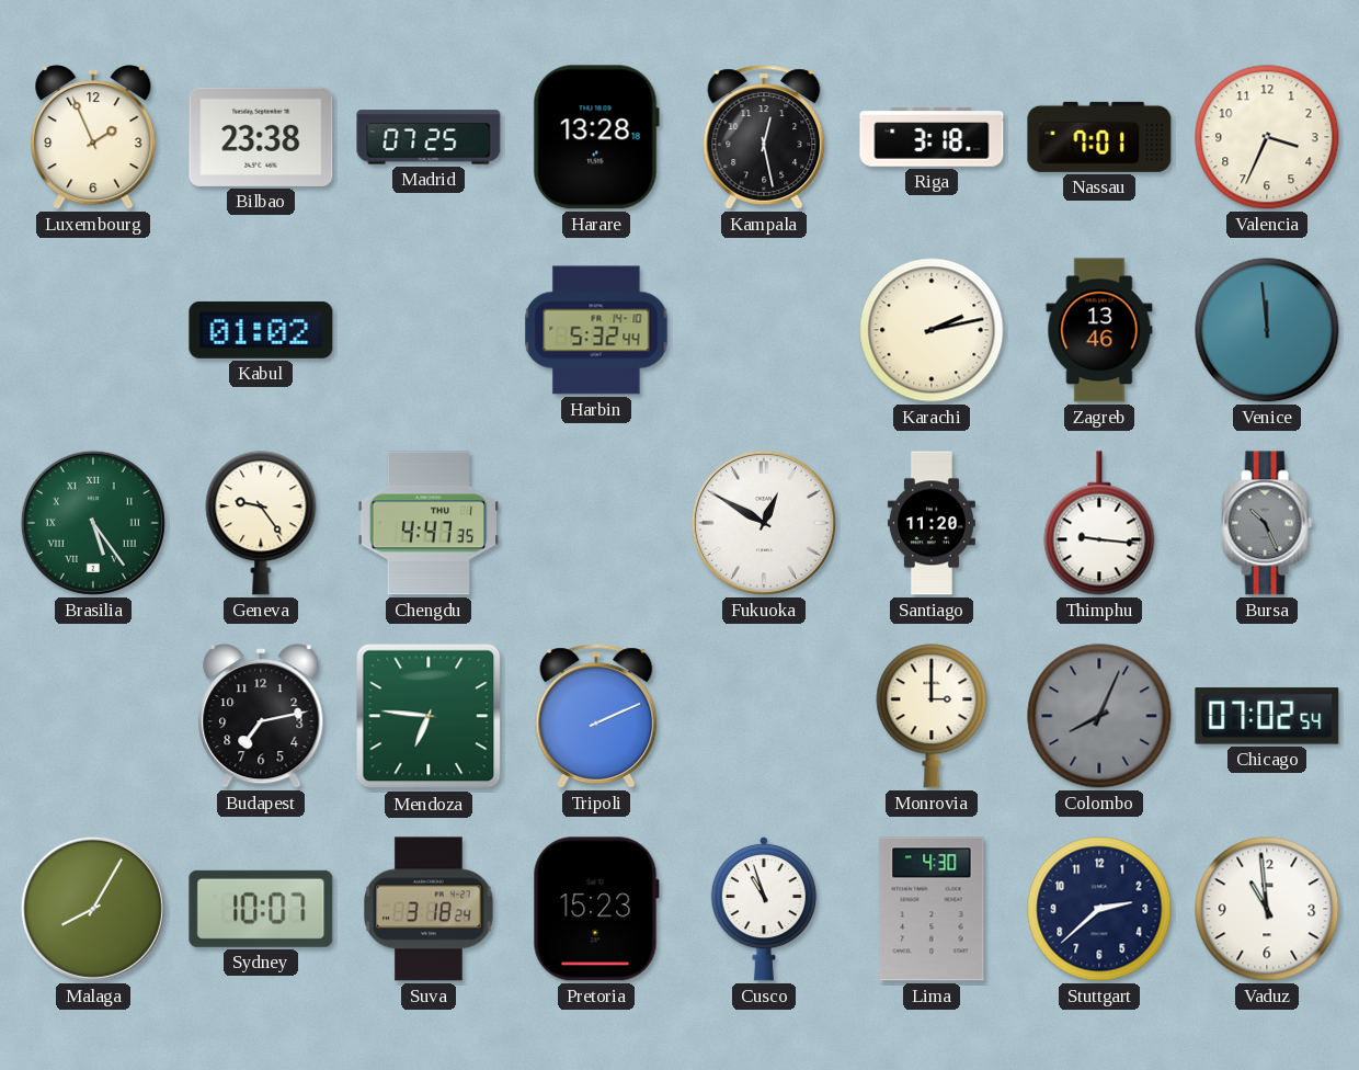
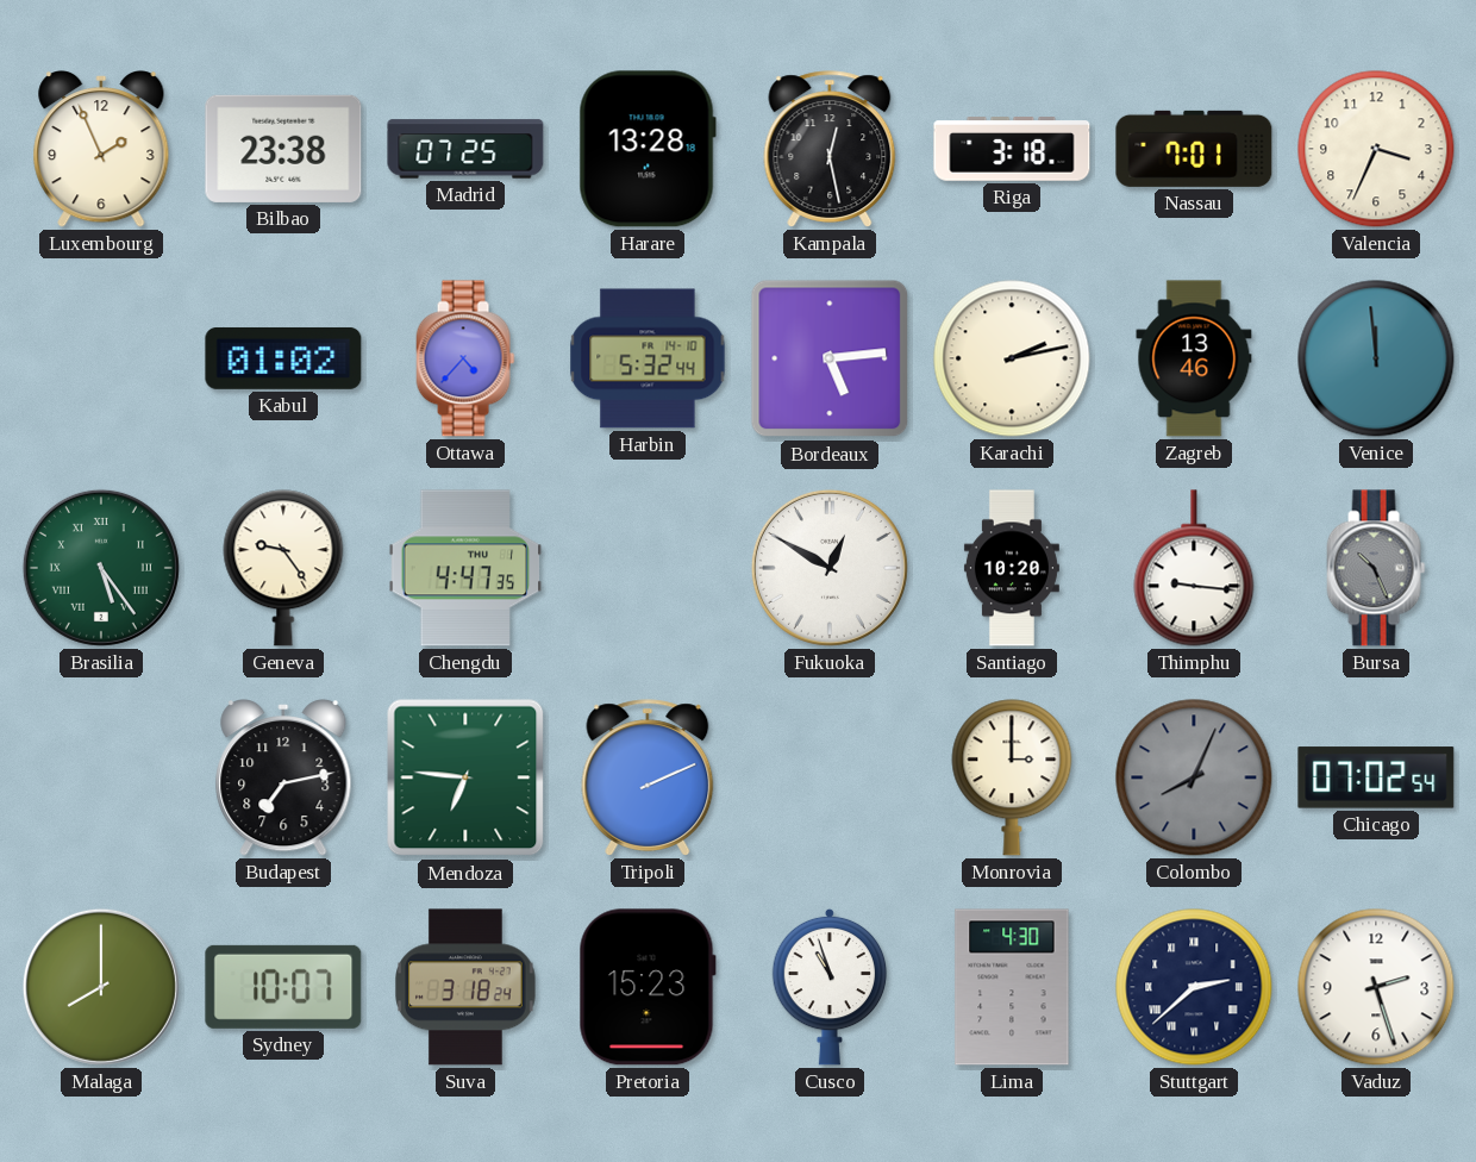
Ottawa: none -> 4:37 (465, 358)
Bordeaux: none -> 5:14 (830, 358)
Santiago: 11:20 -> 10:20 (1012, 568)
Malaga: 8:05 -> 8:00 (101, 987)
Stuttgart numerals: Arabic -> Roman (1194, 987)
Vaduz: 10:59 -> 2:27 (1376, 987)
